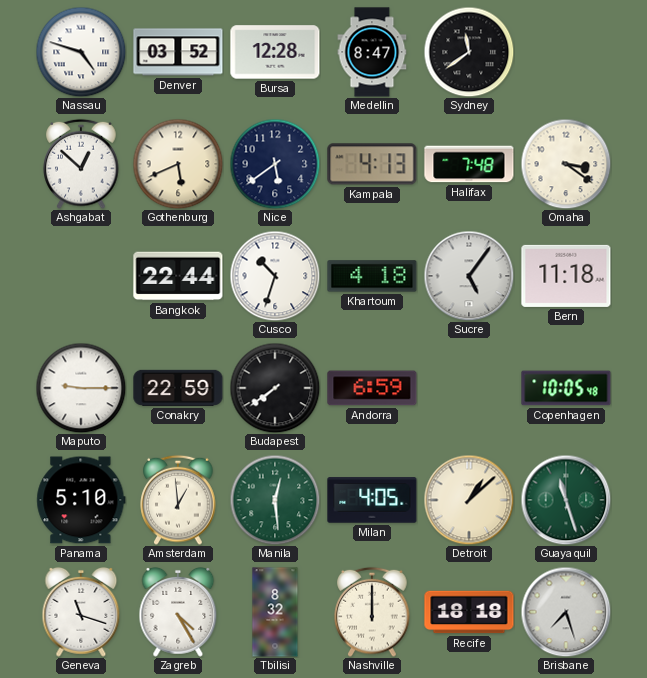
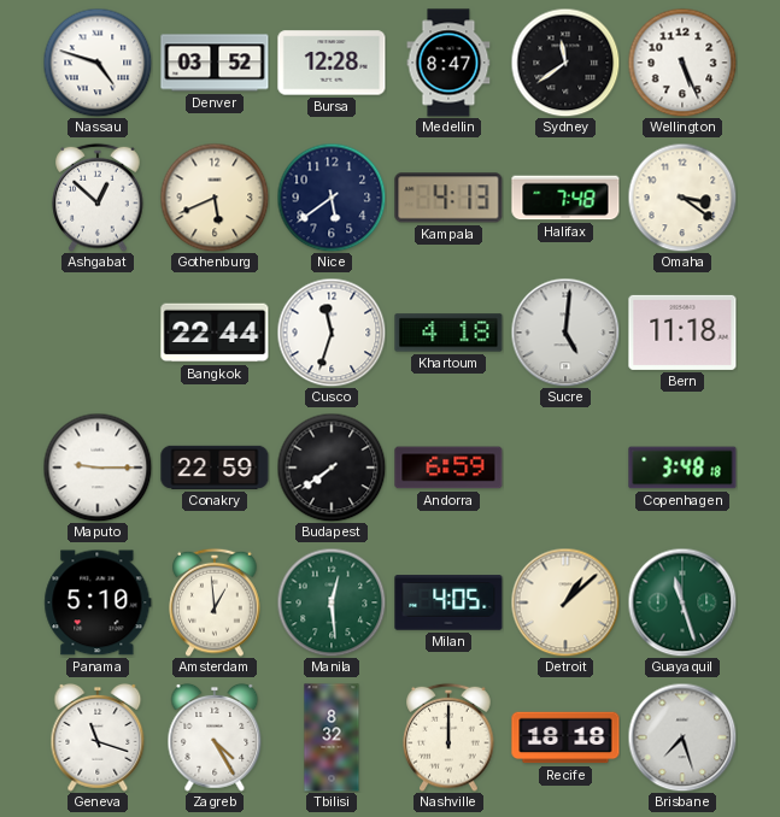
Wellington: none -> 5:26 (682, 63)
Cusco: 10:33 -> 11:33 (332, 333)
Sucre: 5:06 -> 5:01 (565, 333)
Copenhagen: 10:05 -> 3:48 (682, 468)
